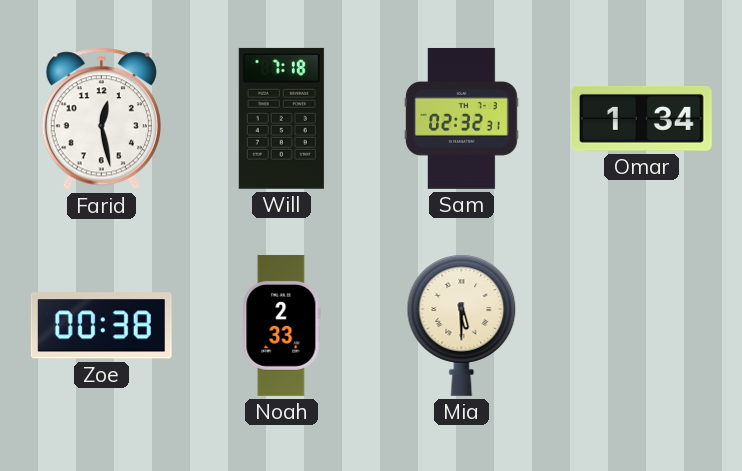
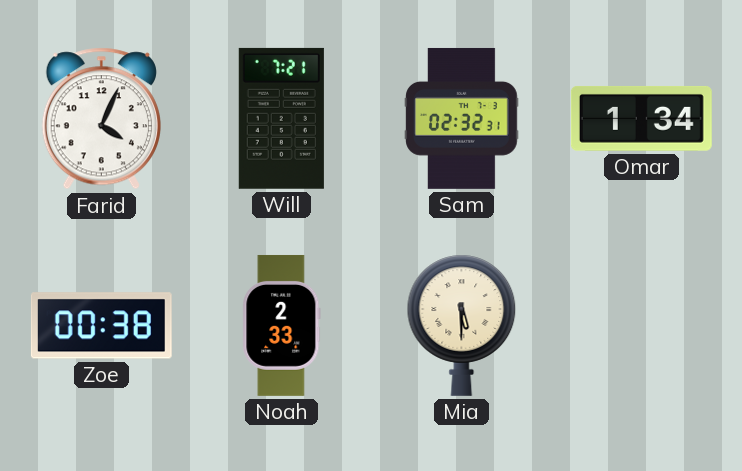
Farid: 12:28 -> 4:04 (101, 119)
Will: 7:18 -> 7:21 (281, 118)
